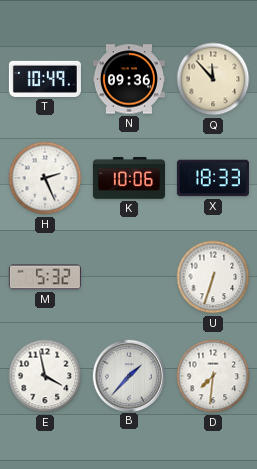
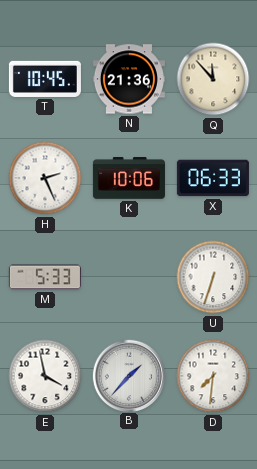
T: 10:49 -> 10:45 (45, 79)
N: 09:36 -> 21:36 (129, 79)
X: 18:33 -> 06:33 (213, 178)
M: 5:32 -> 5:33 (45, 277)
